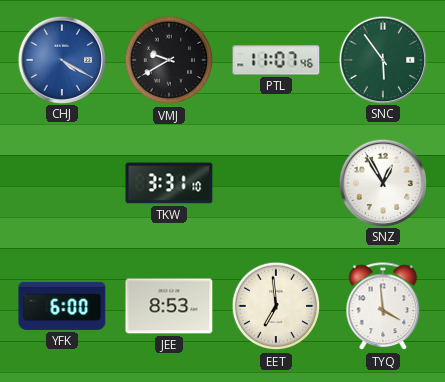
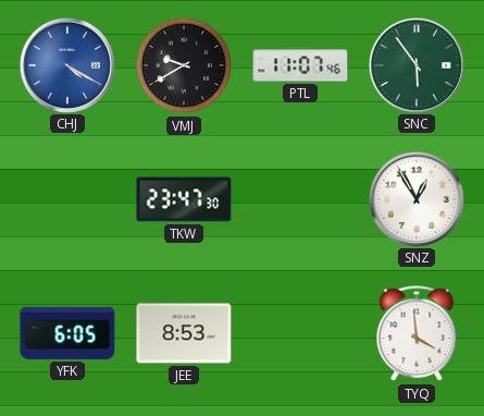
TKW: 3:31 -> 23:47 (184, 199)
YFK: 6:00 -> 6:05 (67, 333)
EET: 6:59 -> none (276, 306)
